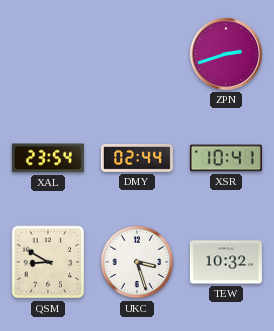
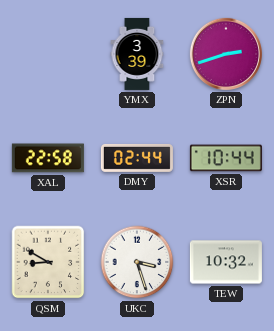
YMX: none -> 3:39 (137, 54)
XAL: 23:54 -> 22:58 (48, 158)
XSR: 10:41 -> 10:44 (226, 158)
